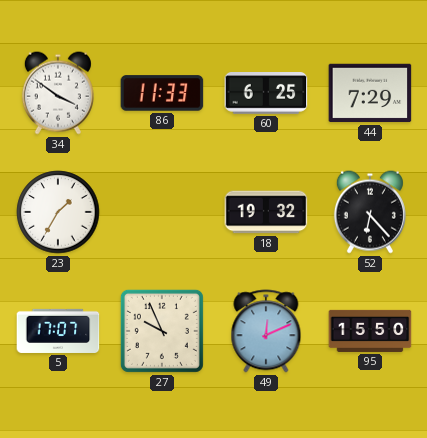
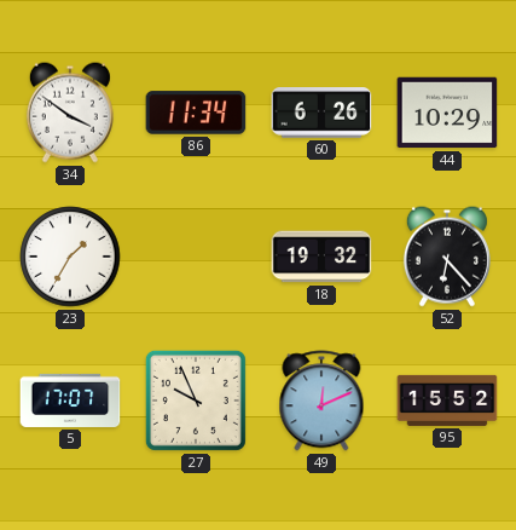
86: 11:33 -> 11:34 (196, 113)
60: 6:25 -> 6:26 (321, 114)
44: 7:29 -> 10:29 (447, 113)
95: 15:50 -> 15:52 (447, 401)
